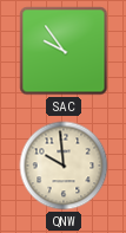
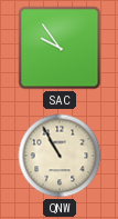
QNW: 9:59 -> 10:55 (60, 156)
